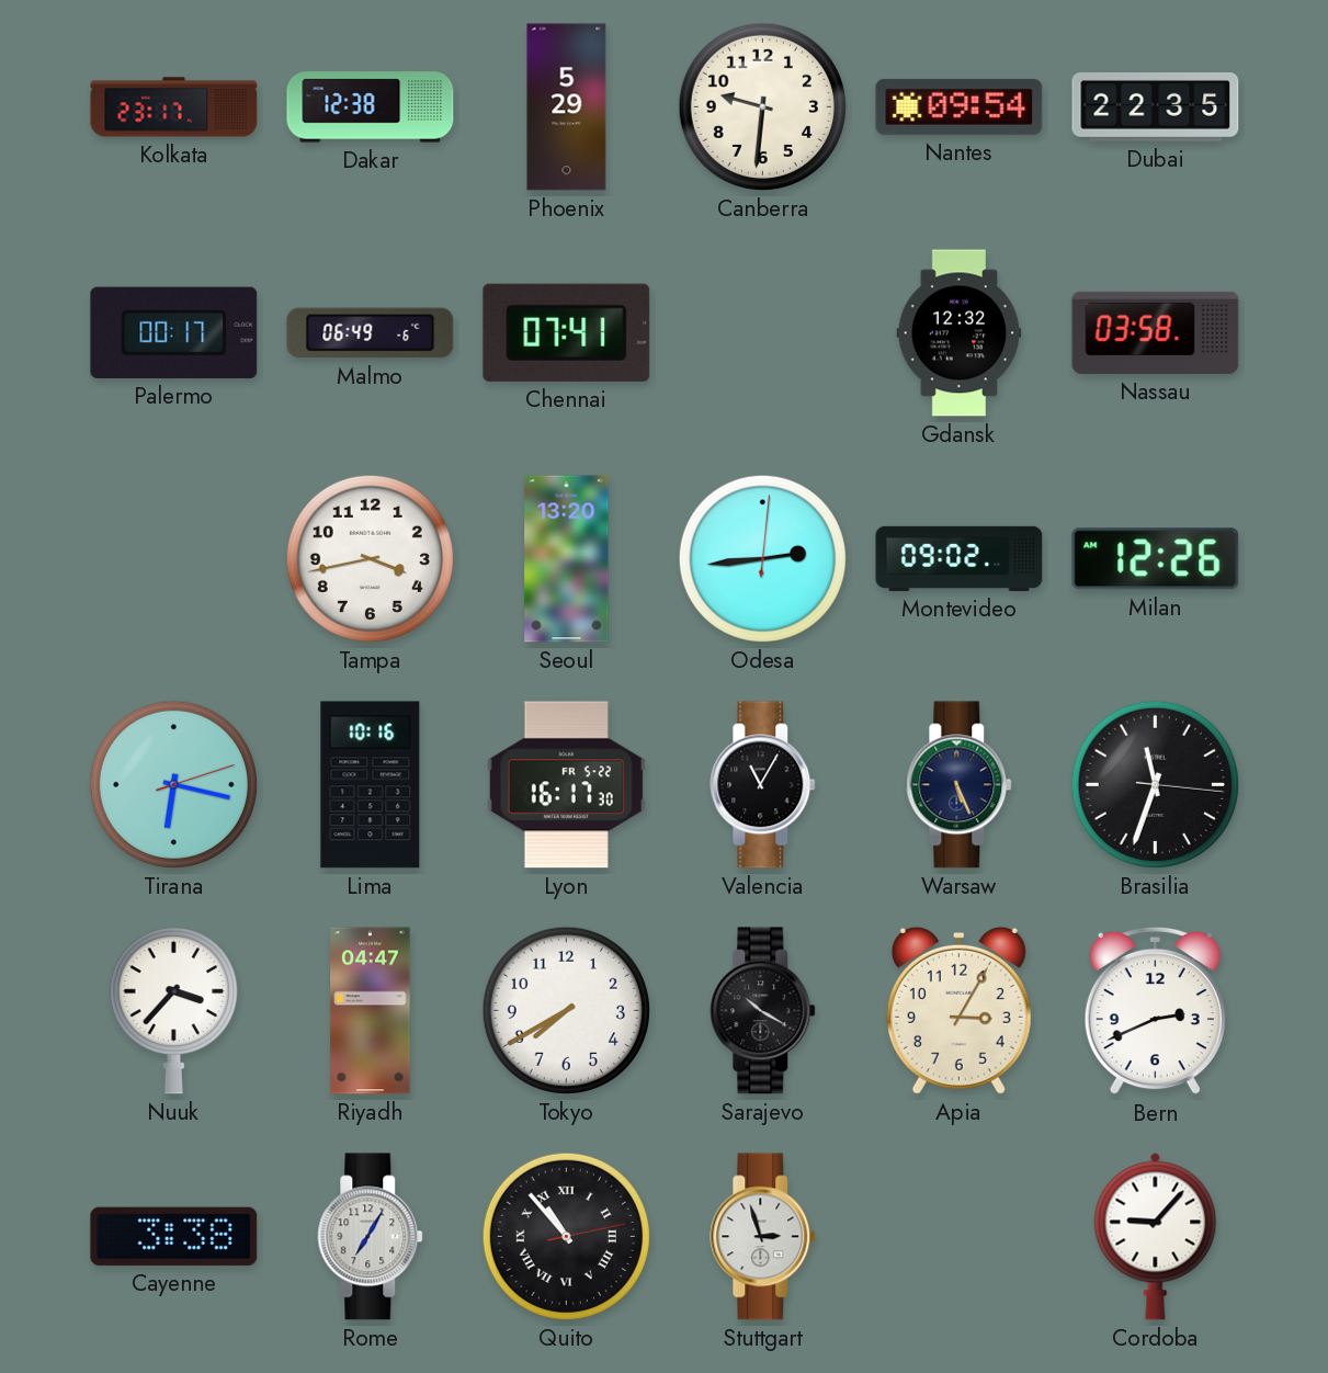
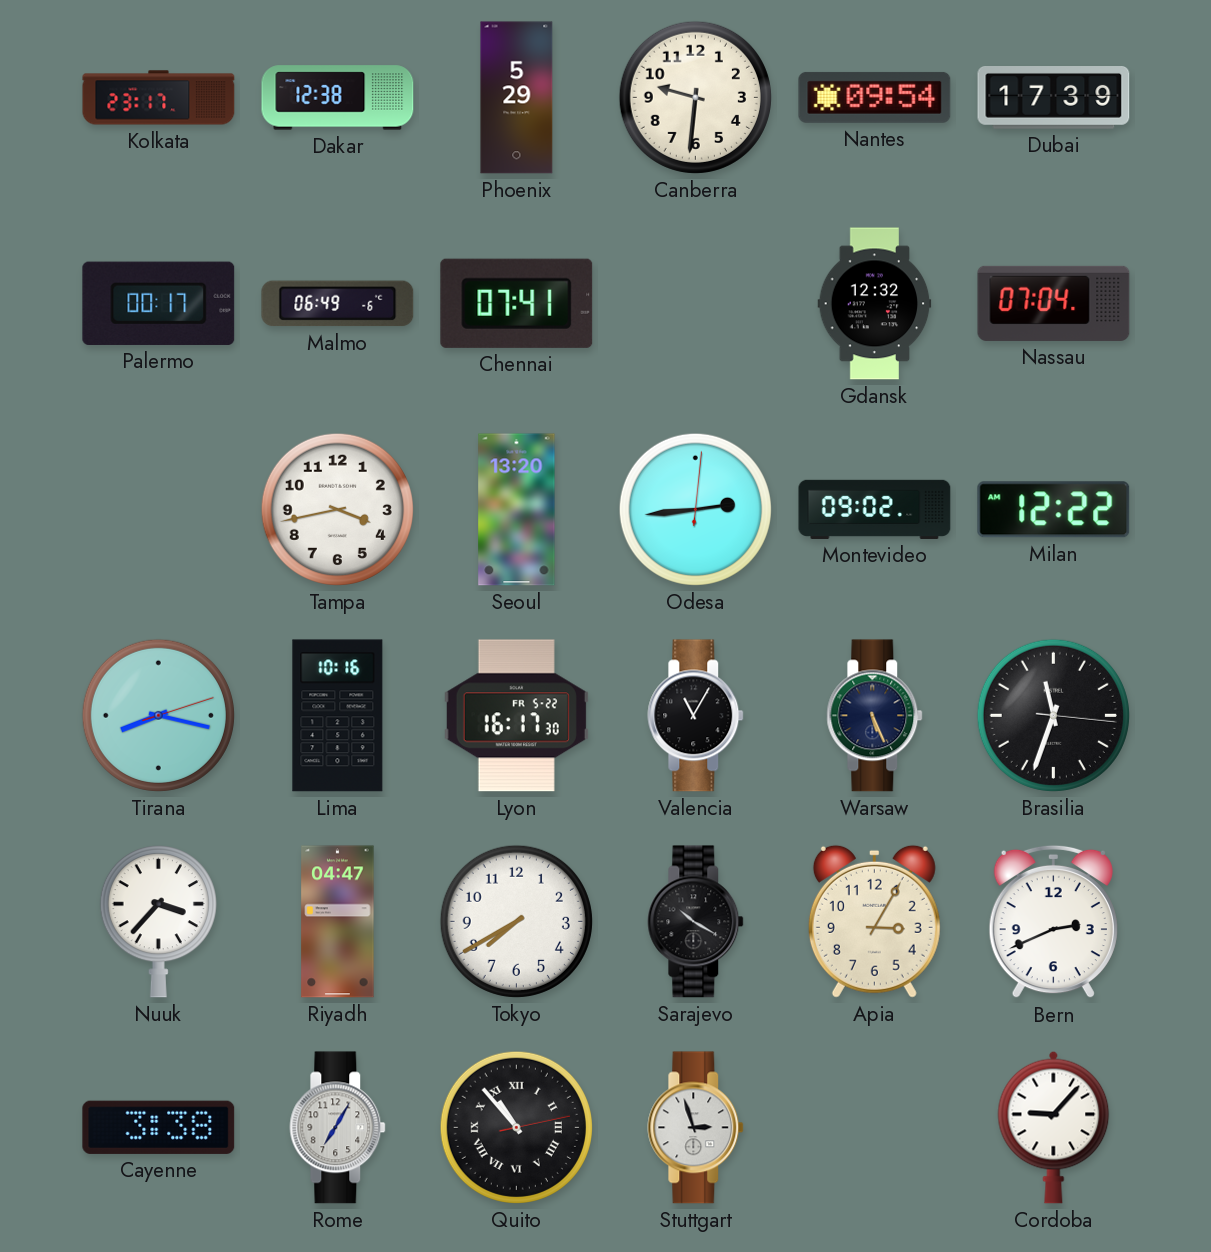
Dubai: 22:35 -> 17:39 (1054, 98)
Nassau: 03:58 -> 07:04 (1054, 303)
Milan: 12:26 -> 12:22 (1054, 510)
Tirana: 6:17 -> 8:17 (158, 715)
